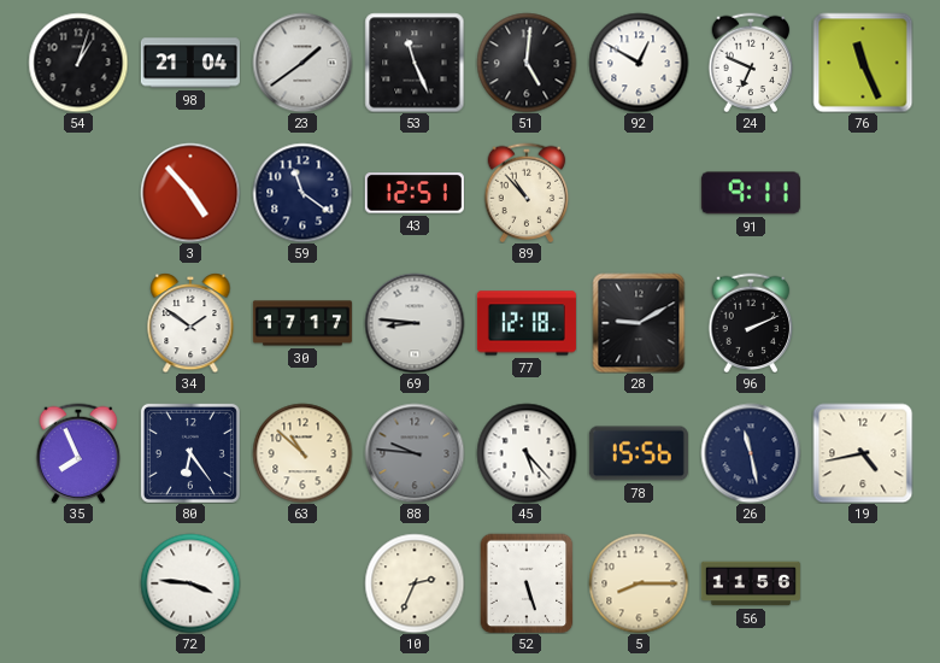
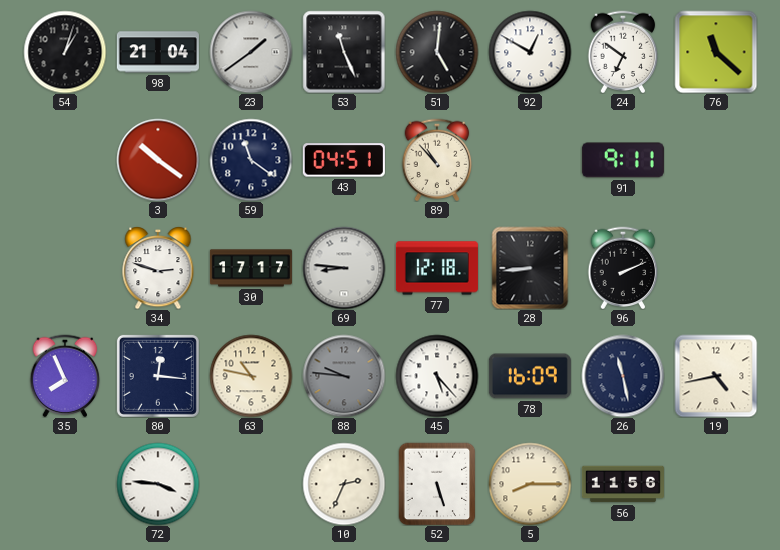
24: 6:49 -> 6:51 (623, 52)
76: 11:26 -> 11:22 (716, 52)
3: 4:53 -> 10:21 (158, 160)
43: 12:51 -> 04:51 (344, 160)
34: 1:51 -> 2:48 (158, 268)
28: 9:10 -> 8:44 (530, 268)
80: 6:24 -> 12:16 (158, 376)
63: 10:52 -> 10:47 (251, 376)
78: 15:56 -> 16:09 (530, 376)
